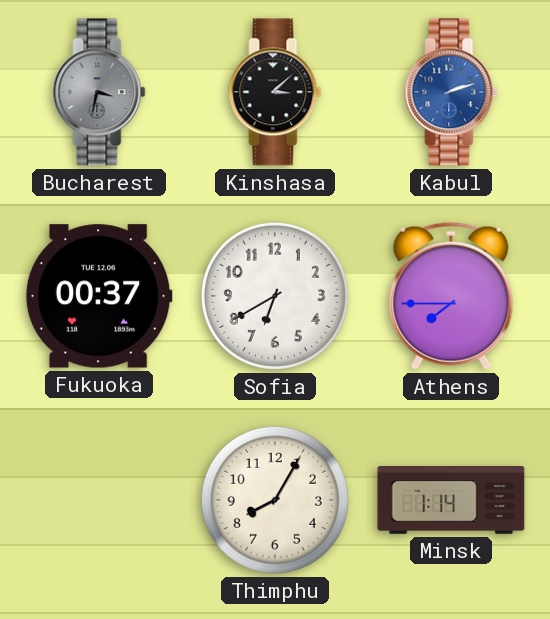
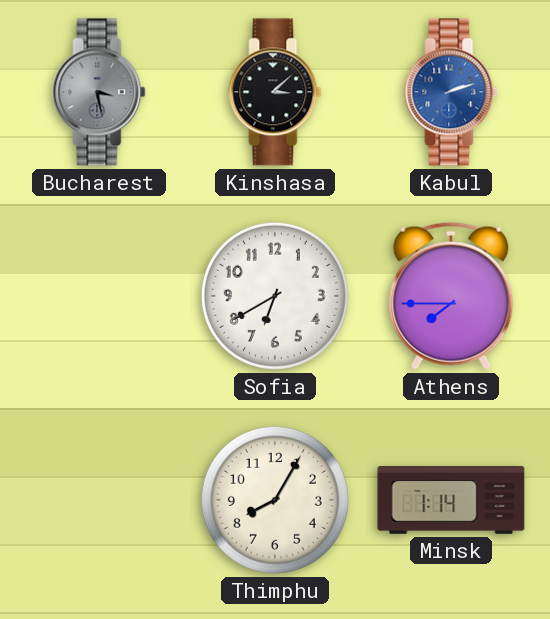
Bucharest: 3:32 -> 3:28 (99, 92)
Fukuoka: 00:37 -> none (99, 296)
